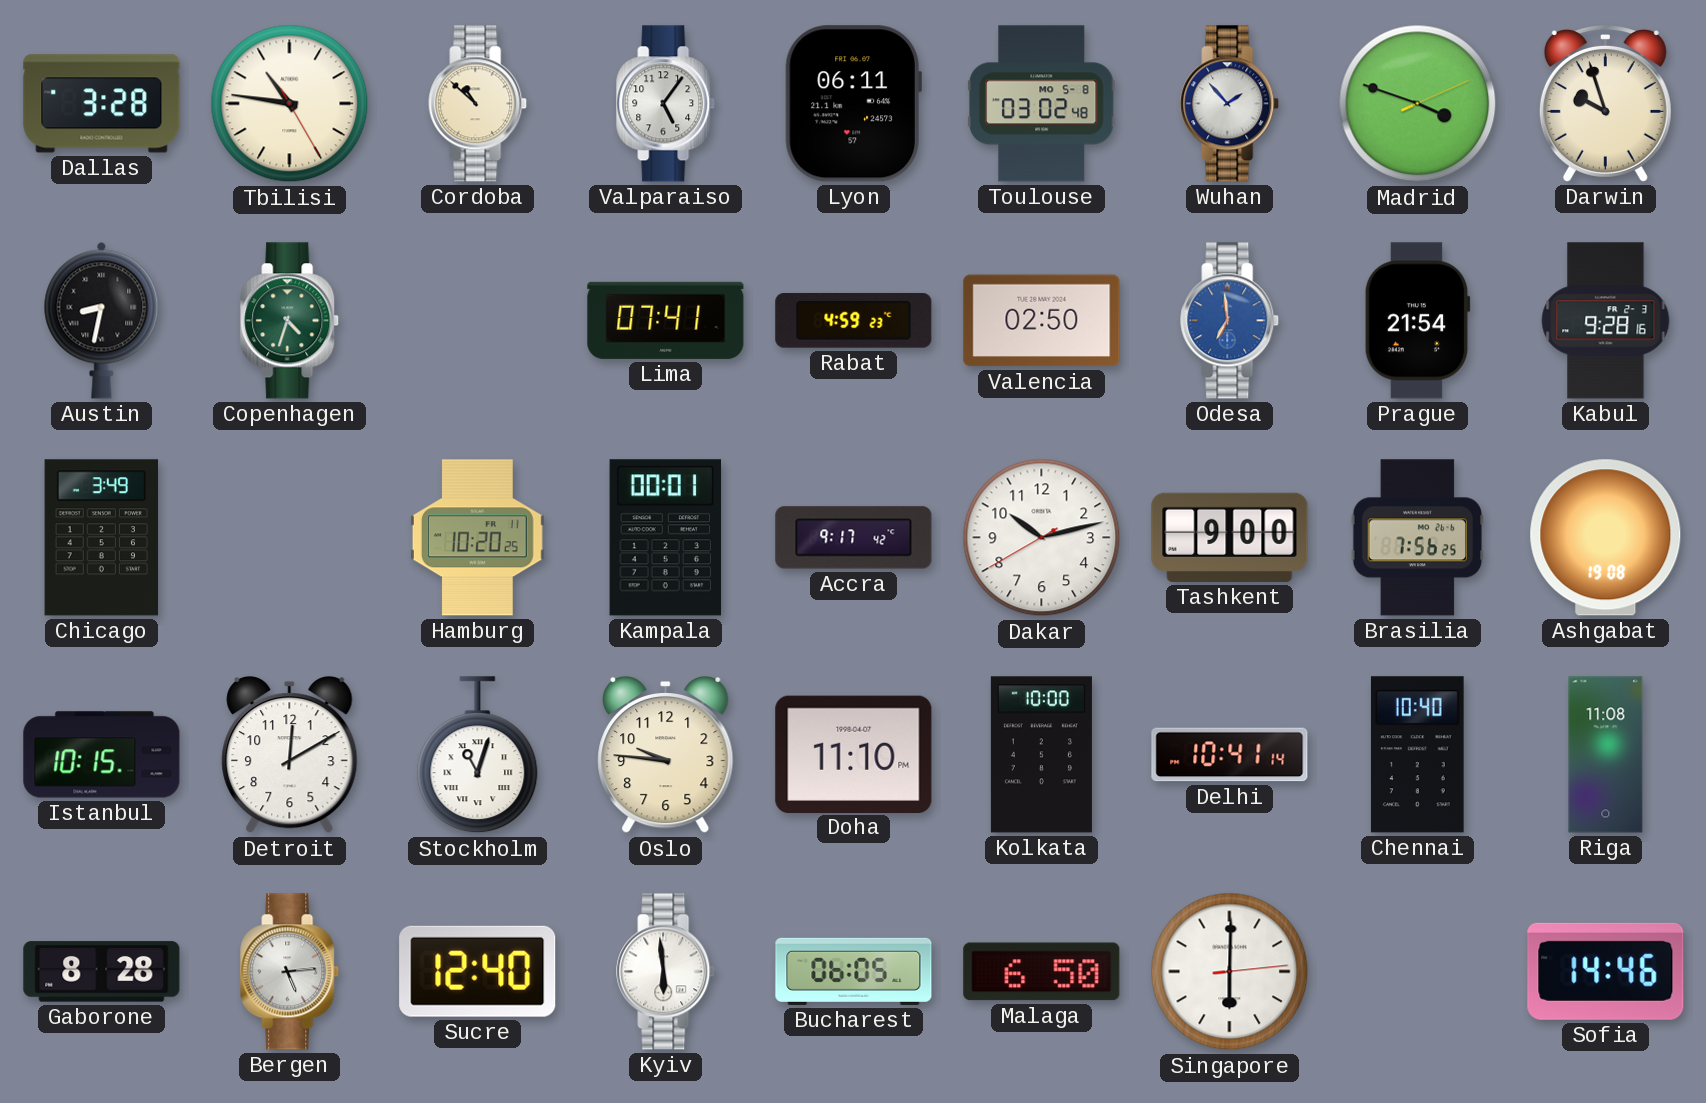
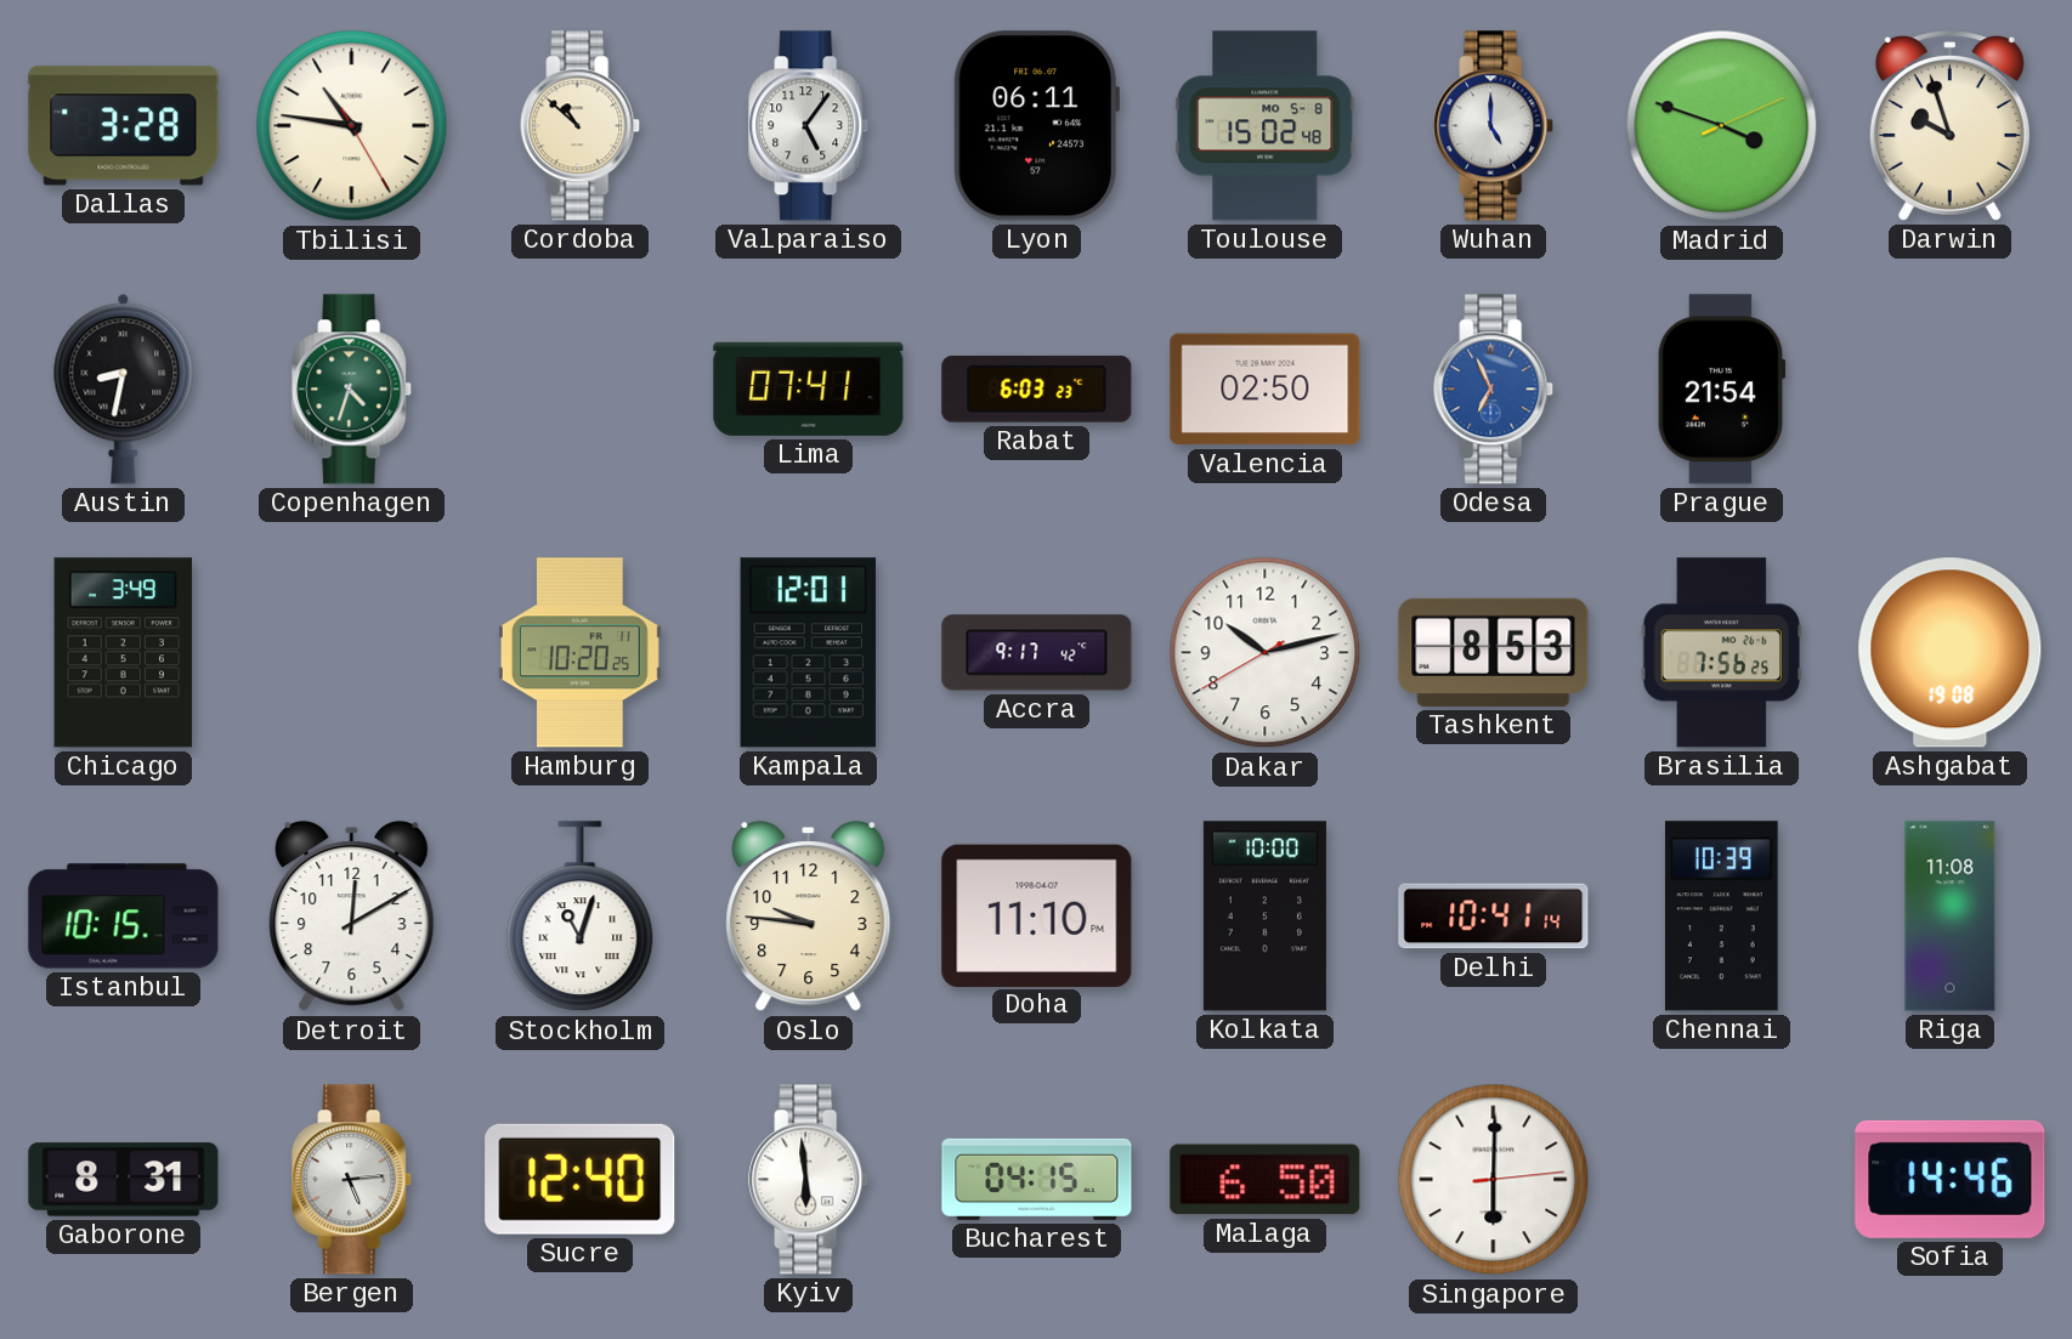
Toulouse: 03:02 -> 15:02 (1264, 126)
Wuhan: 1:53 -> 5:00 (1494, 126)
Rabat: 4:59 -> 6:03 (1037, 388)
Odesa: 6:59 -> 6:56 (1494, 390)
Kabul: 9:28 -> none (1606, 321)
Kampala: 00:01 -> 12:01 (809, 653)
Tashkent: 9:00 -> 8:53 (1494, 652)
Chennai: 10:40 -> 10:39 (1721, 917)
Gaborone: 8:28 -> 8:31 (124, 1180)
Bucharest: 06:05 -> 04:15 (1037, 1179)
